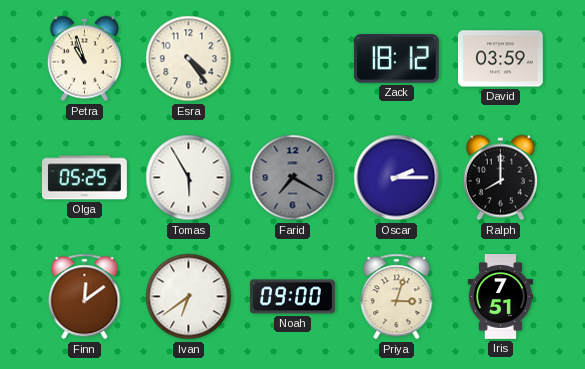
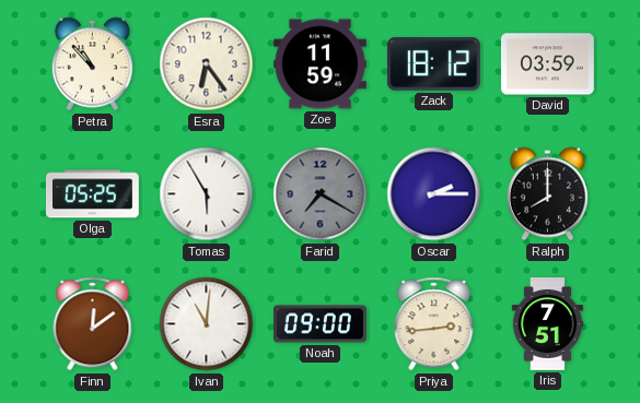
Petra: 10:57 -> 10:53 (92, 64)
Esra: 4:24 -> 6:24 (207, 64)
Zoe: none -> 11:59 (321, 64)
Ivan: 6:39 -> 11:01 (207, 324)
Priya: 3:03 -> 2:44 (434, 324)
